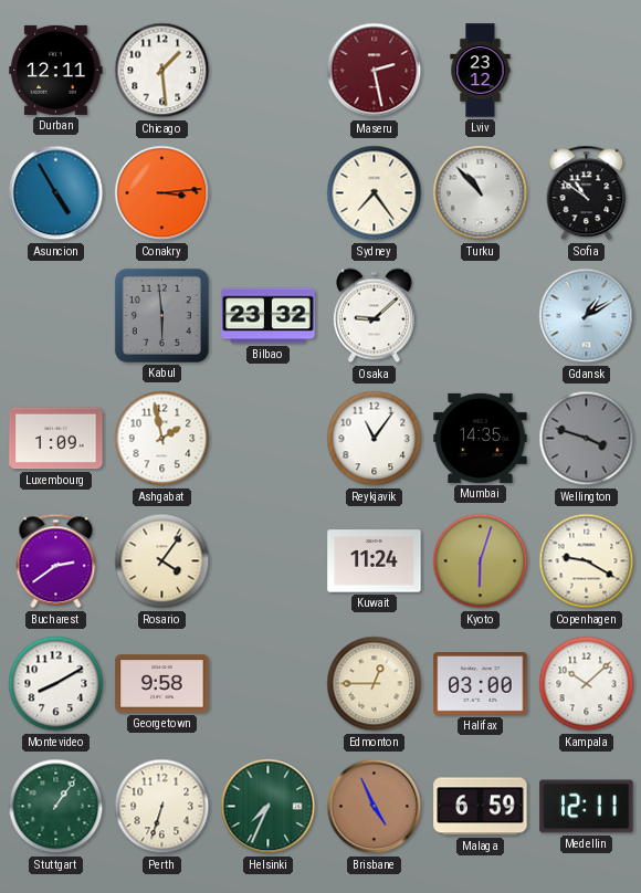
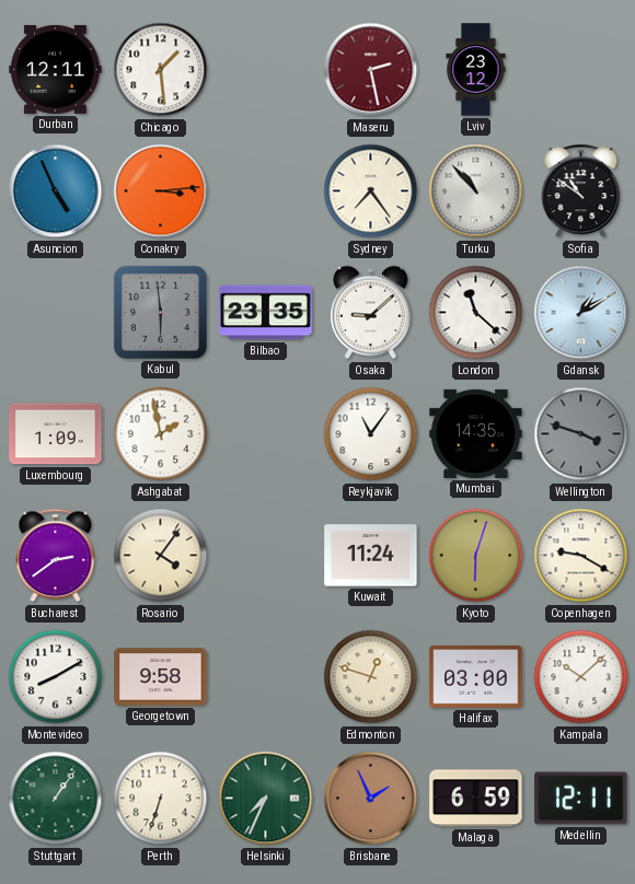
Asuncion: 4:55 -> 4:56 (56, 191)
Bilbao: 23:32 -> 23:35 (266, 313)
London: none -> 11:22 (476, 313)
Edmonton: 12:45 -> 12:48 (371, 677)
Brisbane: 4:56 -> 1:56 (371, 799)
